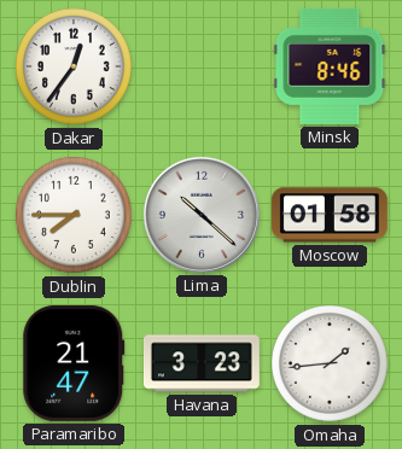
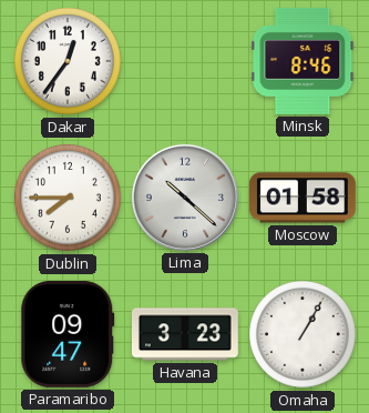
Paramaribo: 21:47 -> 09:47 (68, 334)
Omaha: 1:44 -> 1:05 (303, 334)
